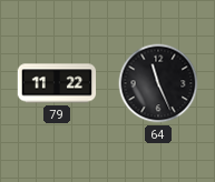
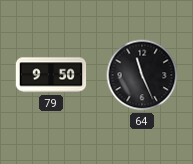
79: 11:22 -> 9:50 (51, 75)
